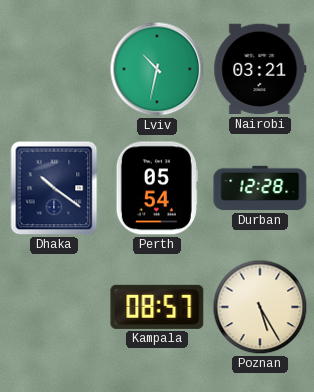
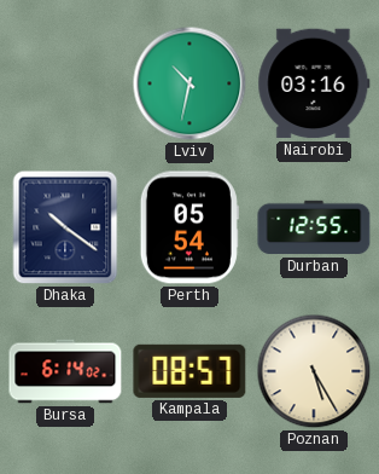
Nairobi: 03:21 -> 03:16 (314, 83)
Durban: 12:28 -> 12:55 (314, 227)
Bursa: none -> 6:14 (65, 371)
